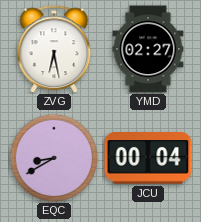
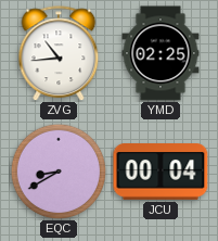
ZVG: 6:28 -> 10:44 (59, 53)
YMD: 02:27 -> 02:25 (161, 53)
